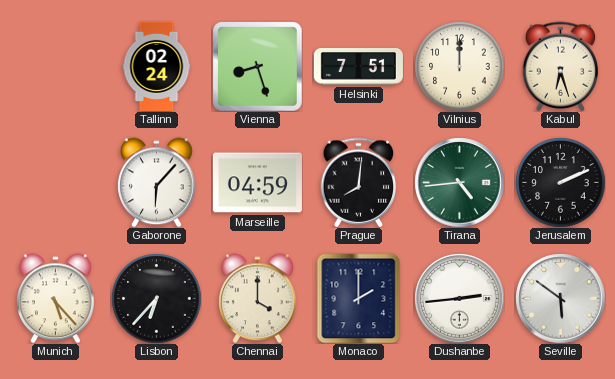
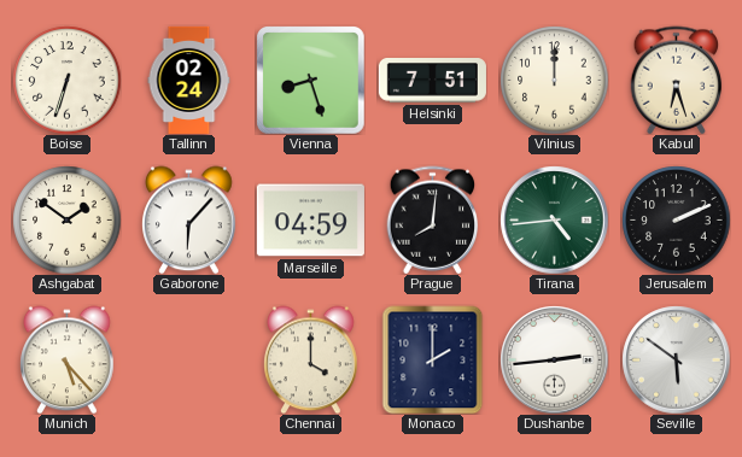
Boise: none -> 6:33 (66, 80)
Ashgabat: none -> 1:51 (66, 219)
Lisbon: 6:37 -> none (156, 298)
